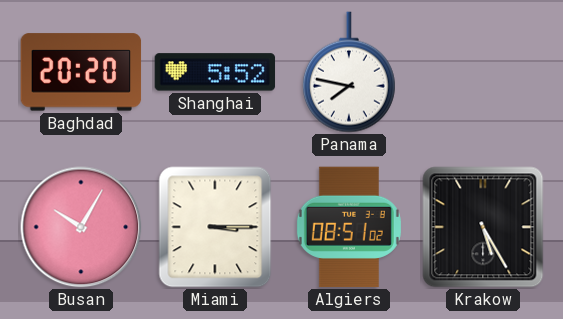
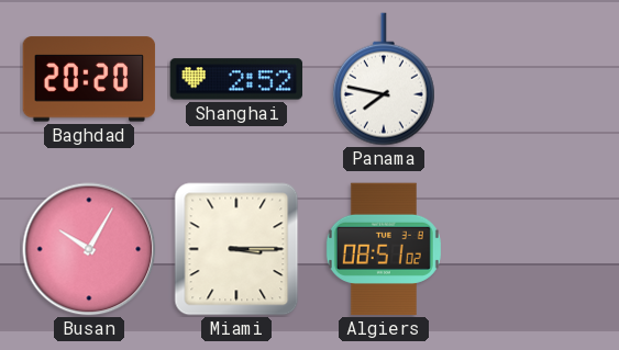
Shanghai: 5:52 -> 2:52 (236, 79)
Krakow: 5:25 -> none (483, 227)
